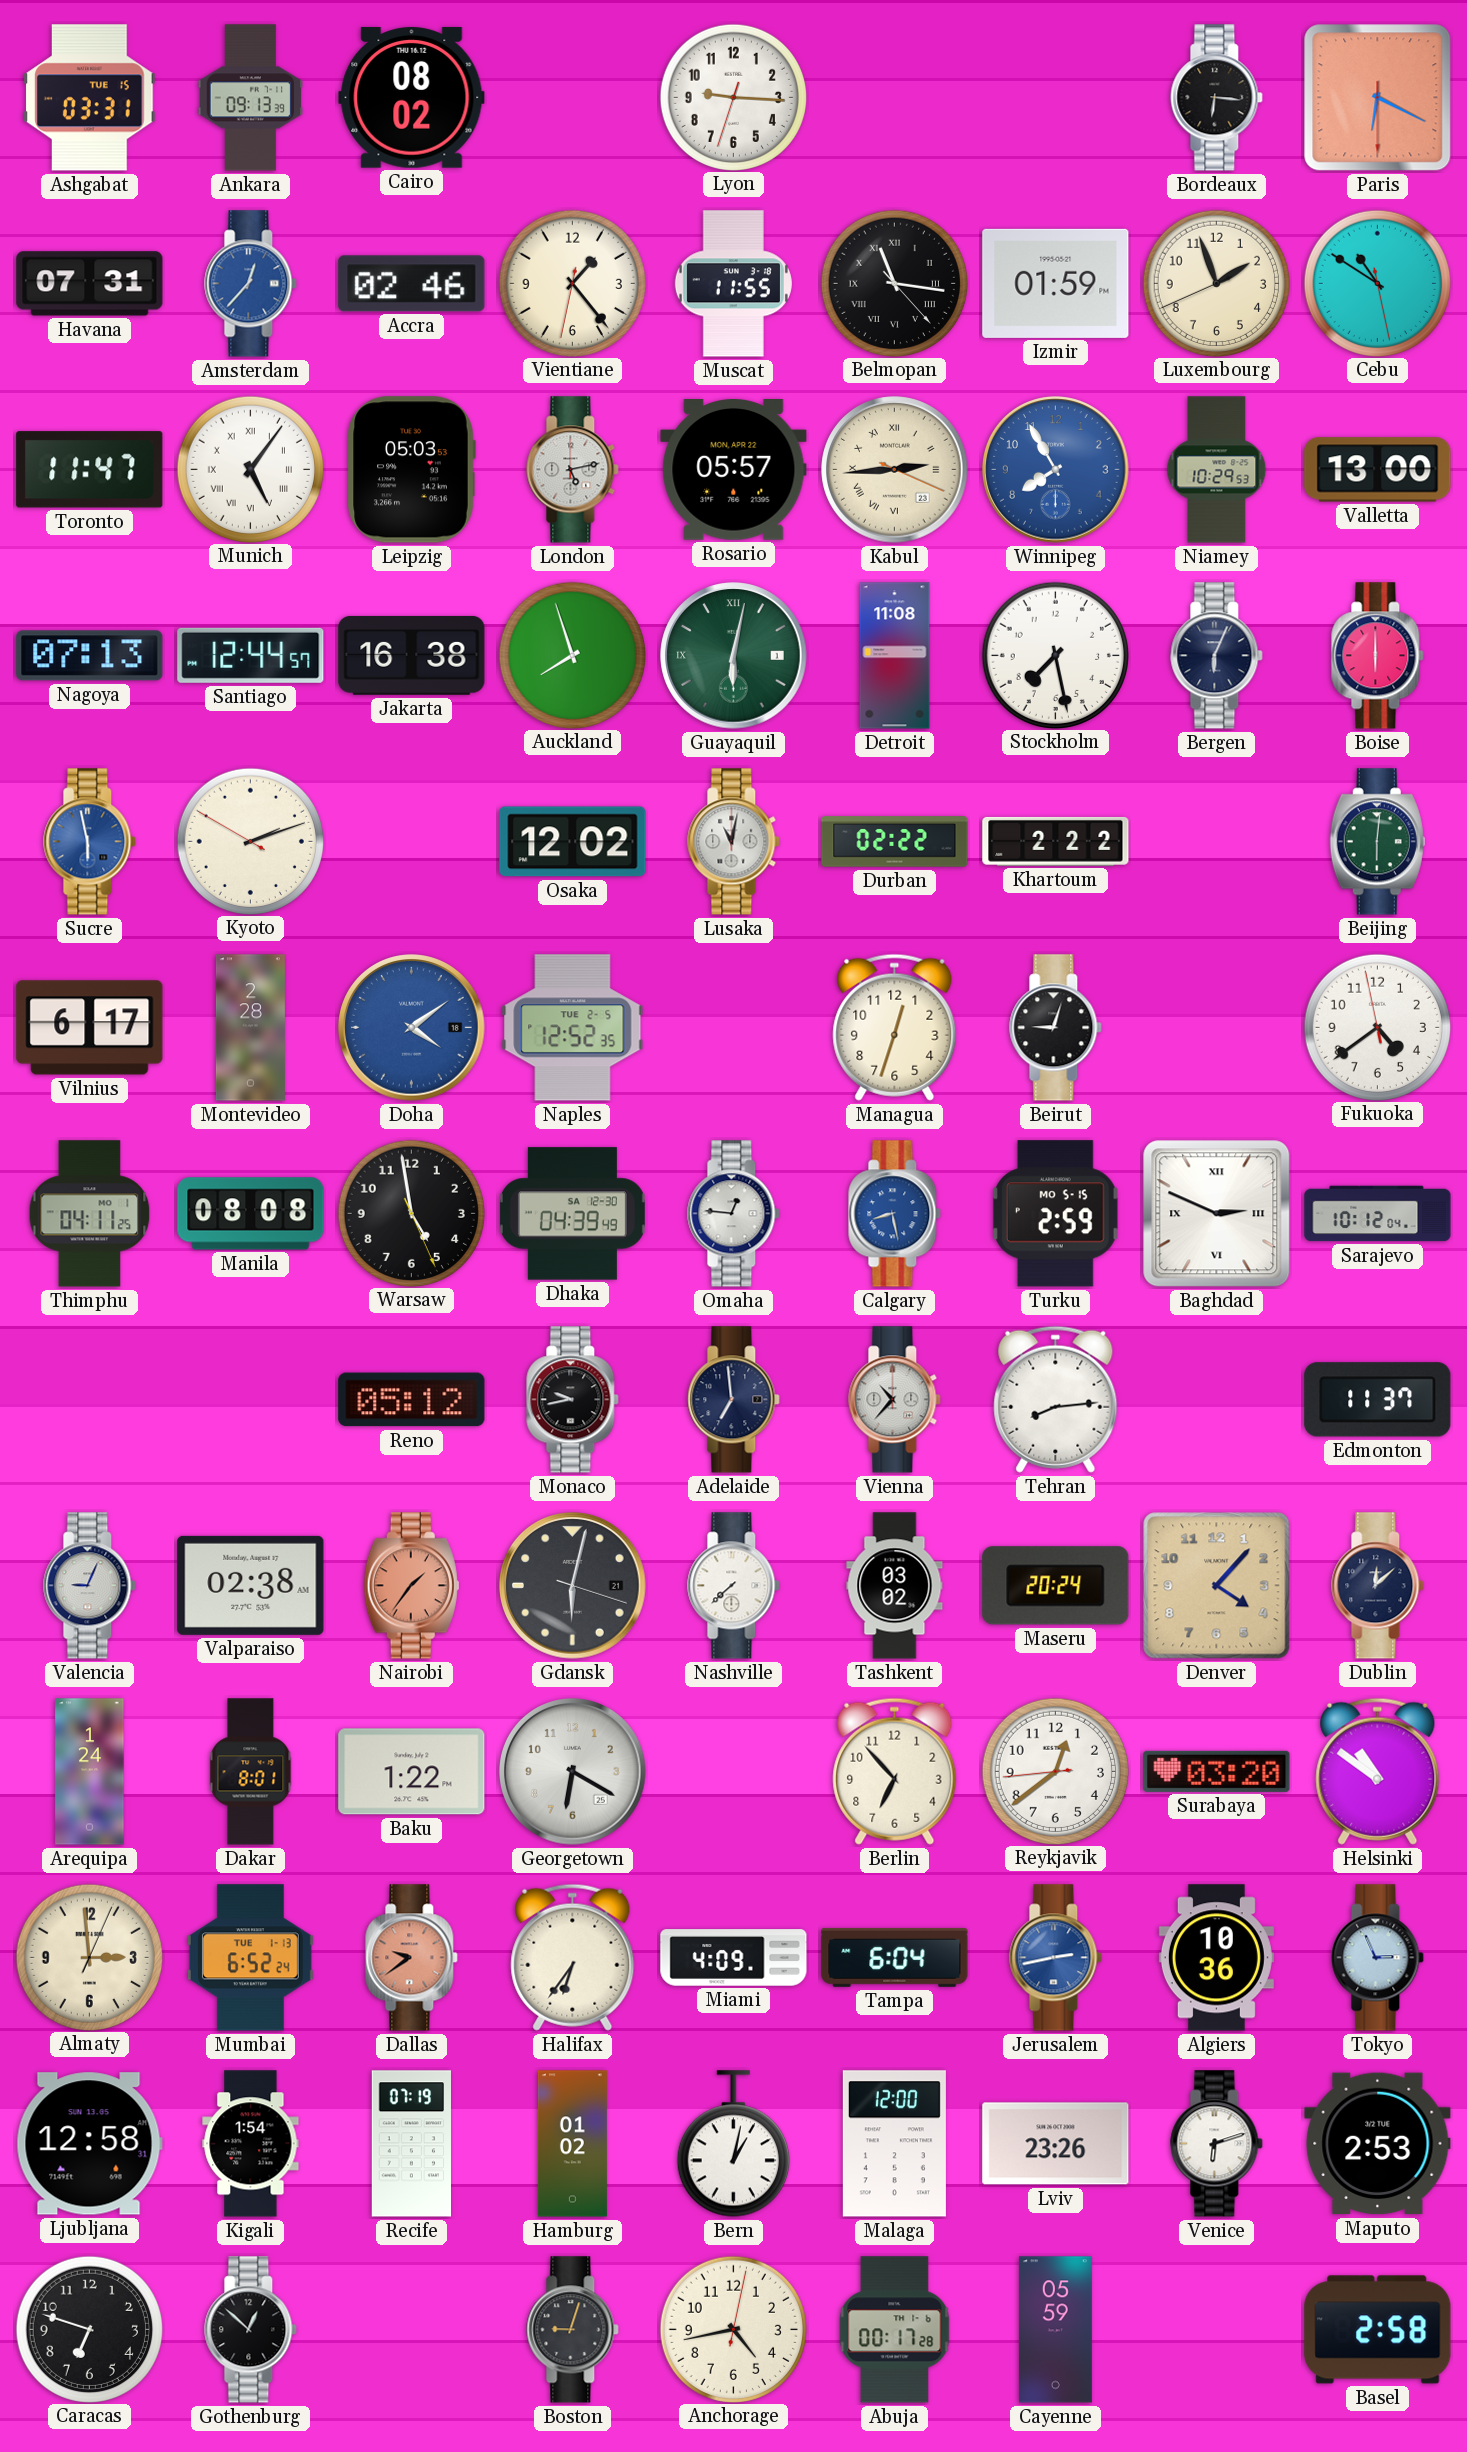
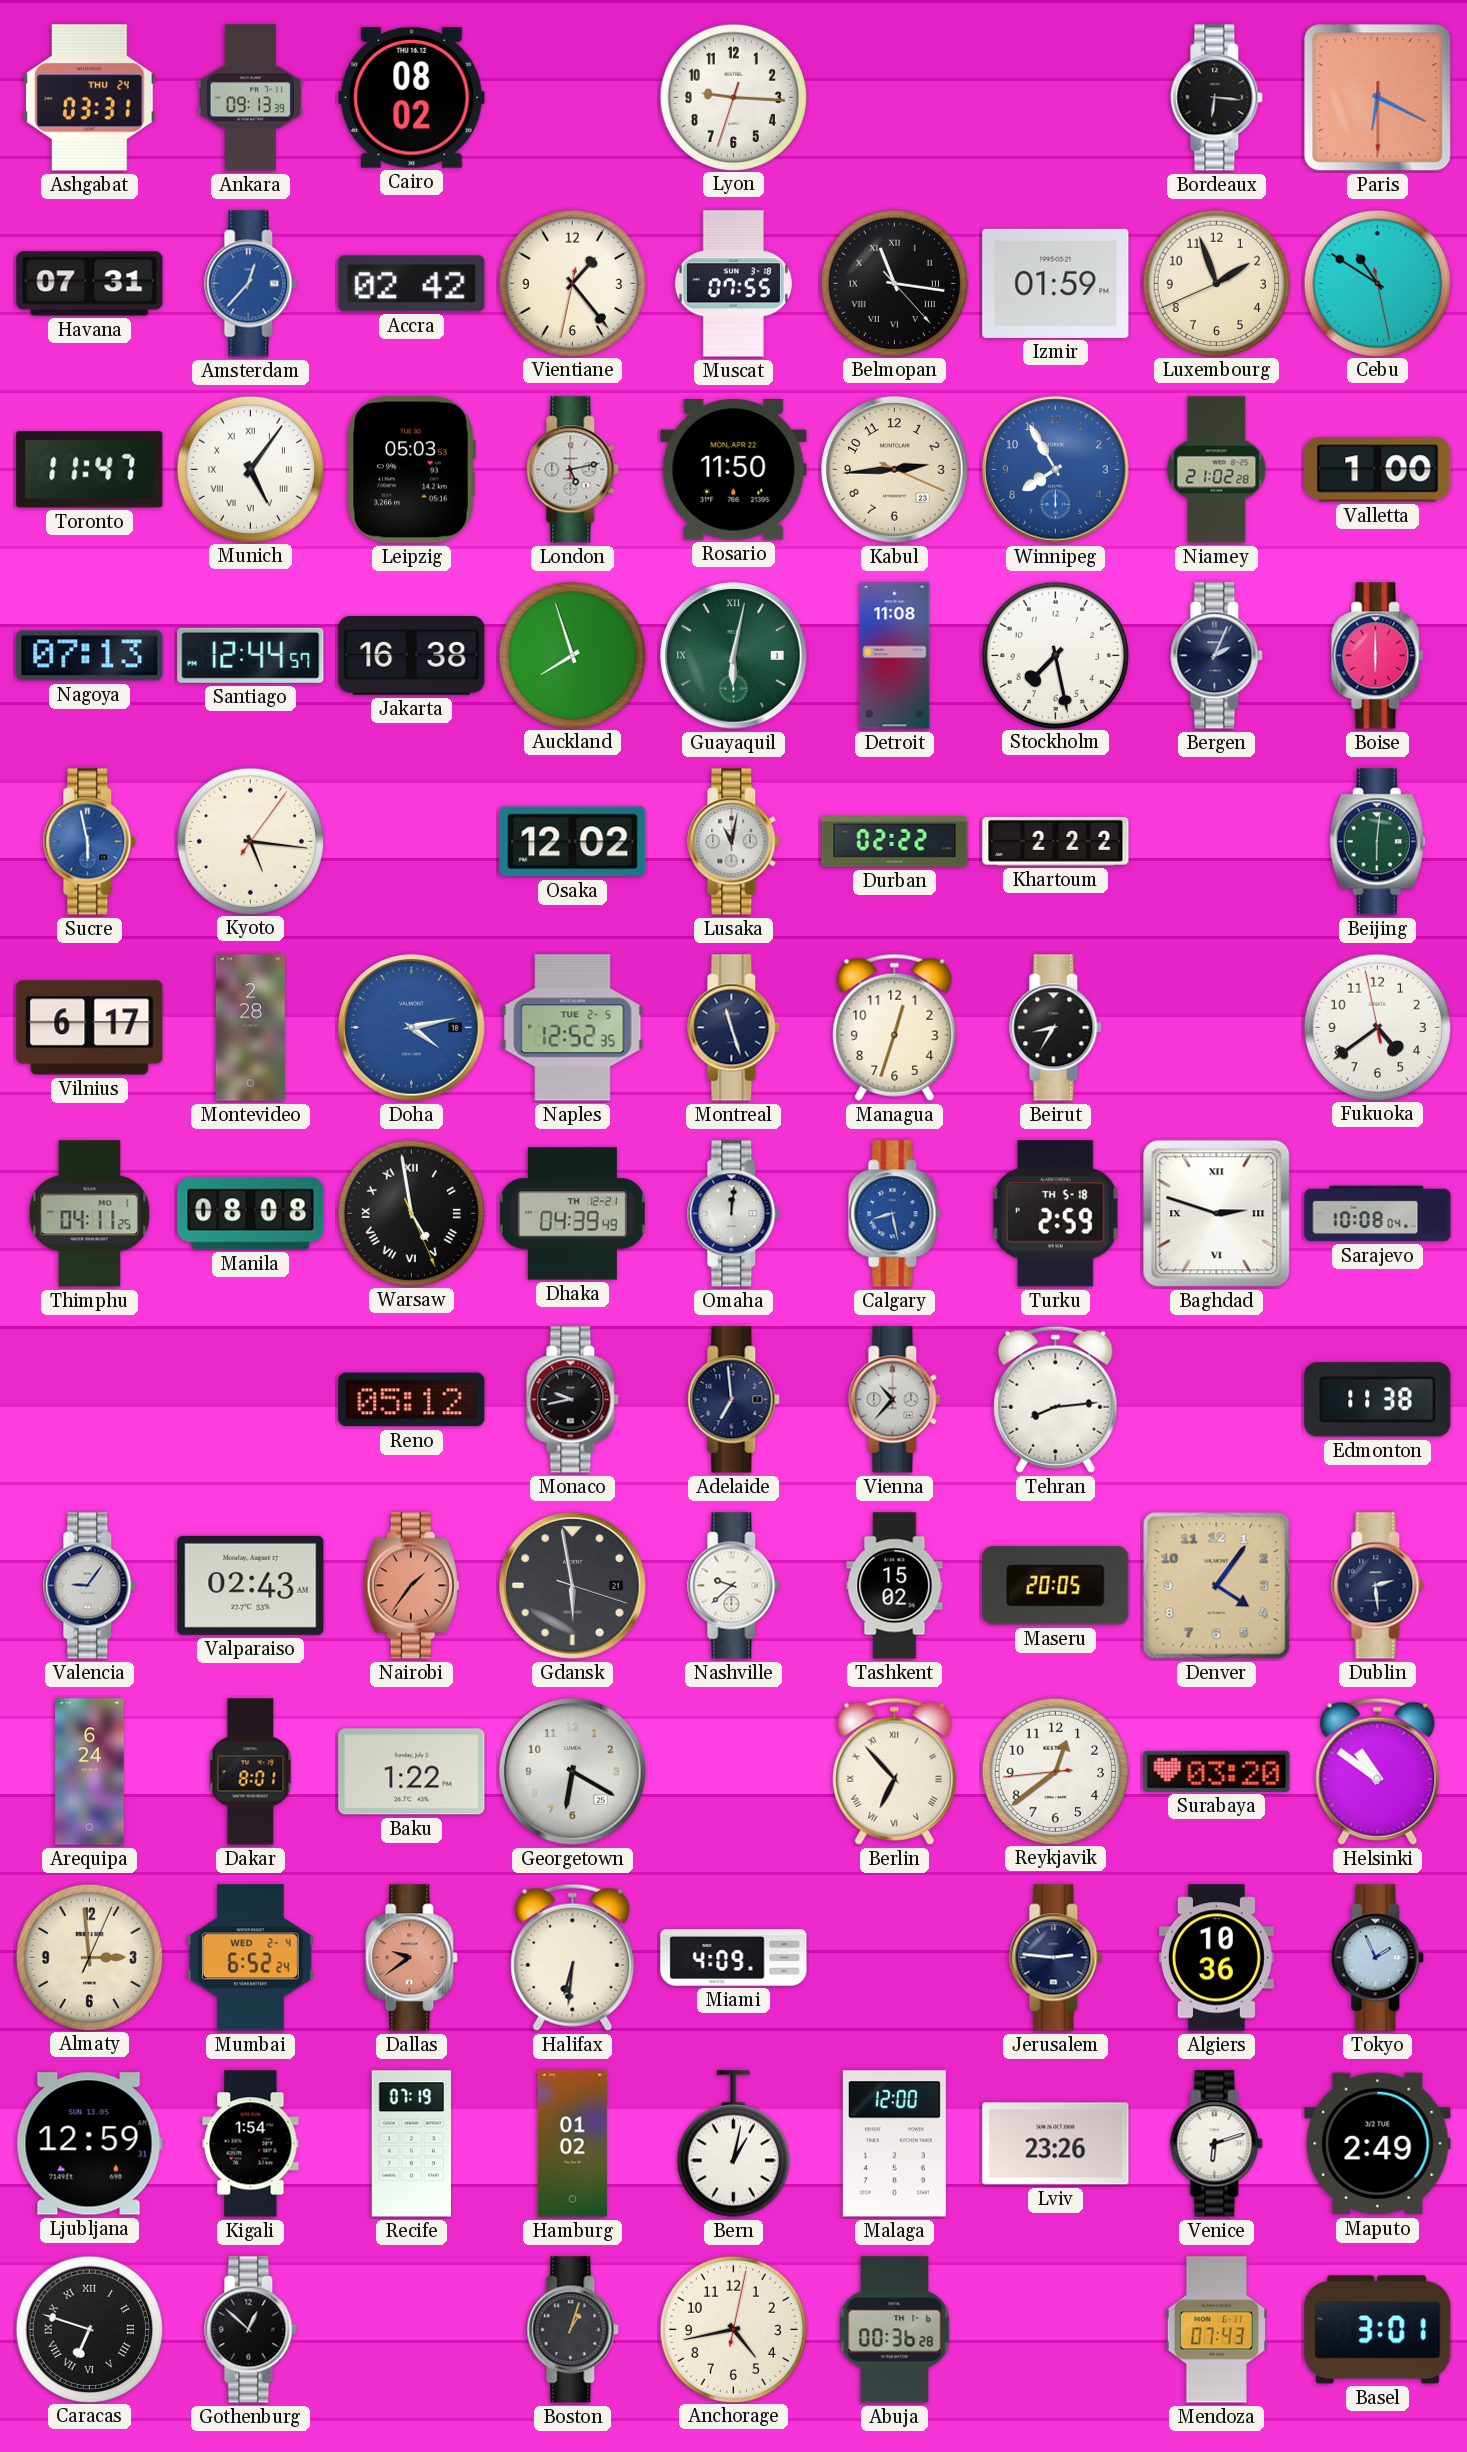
Ashgabat date: TUE 15 -> THU 24 (90, 98)
Accra: 02:46 -> 02:42 (412, 284)
Muscat: 11:55 -> 07:55 (733, 284)
Rosario: 05:57 -> 11:50 (734, 470)
Kabul numerals: Roman -> Arabic (895, 470)
Niamey: 10:29 -> 21:02 (1217, 470)
Valletta: 13:00 -> 1:00 (1378, 470)
Bergen: 6:04 -> 2:04 (1217, 656)
Kyoto: 2:11 -> 5:16 (250, 841)
Doha: 4:09 -> 4:13 (412, 1028)
Montreal: none -> 11:27 (734, 1028)
Beirut: 9:03 -> 8:35 (1056, 1028)
Warsaw numerals: Arabic -> Roman (411, 1213)
Dhaka date: SA 12-30 -> TH 12-21 (572, 1214)
Omaha: 12:46 -> 12:01 (734, 1214)
Turku date: MO 5-15 -> TH 5-18 (1055, 1214)
Baghdad: 2:49 -> 2:48 (1217, 1214)
Sarajevo: 10:12 -> 10:08 (1378, 1214)
Edmonton: 11:37 -> 11:38 (1378, 1400)
Valencia: 9:04 -> 9:06 (90, 1586)
Valparaiso: 02:38 -> 02:43 (251, 1585)
Gdansk: 6:02 -> 5:58 (573, 1586)
Nashville: 7:38 -> 9:38 (734, 1586)
Tashkent: 03:02 -> 15:02 (895, 1586)
Maseru: 20:24 -> 20:05 (1056, 1586)
Denver: 4:07 -> 4:06 (1217, 1586)
Dublin: 12:08 -> 2:29 (1378, 1586)
Arequipa: 1:24 -> 6:24 (90, 1772)
Berlin numerals: Arabic -> Roman (895, 1771)
Mumbai date: TUE 1-13 -> WED 2-4 (250, 1958)
Halifax: 6:36 -> 6:31 (573, 1957)
Tampa: 6:04 -> none (895, 1957)
Jerusalem: 2:43 -> 2:46 (1056, 1958)
Jerusalem dial: blue -> navy (1056, 1958)
Tokyo: 2:56 -> 1:56 (1378, 1958)
Ljubljana: 12:58 -> 12:59 (89, 2144)
Maputo: 2:53 -> 2:49 (1378, 2144)
Caracas numerals: Arabic -> Roman (89, 2329)
Boston: 9:03 -> 1:03 (573, 2330)
Abuja: 00:17 -> 00:36 (895, 2330)
Cayenne: 05:59 -> none (1055, 2330)
Mendoza: none -> 07:43 (1216, 2330)
Basel: 2:58 -> 3:01 (1378, 2330)
